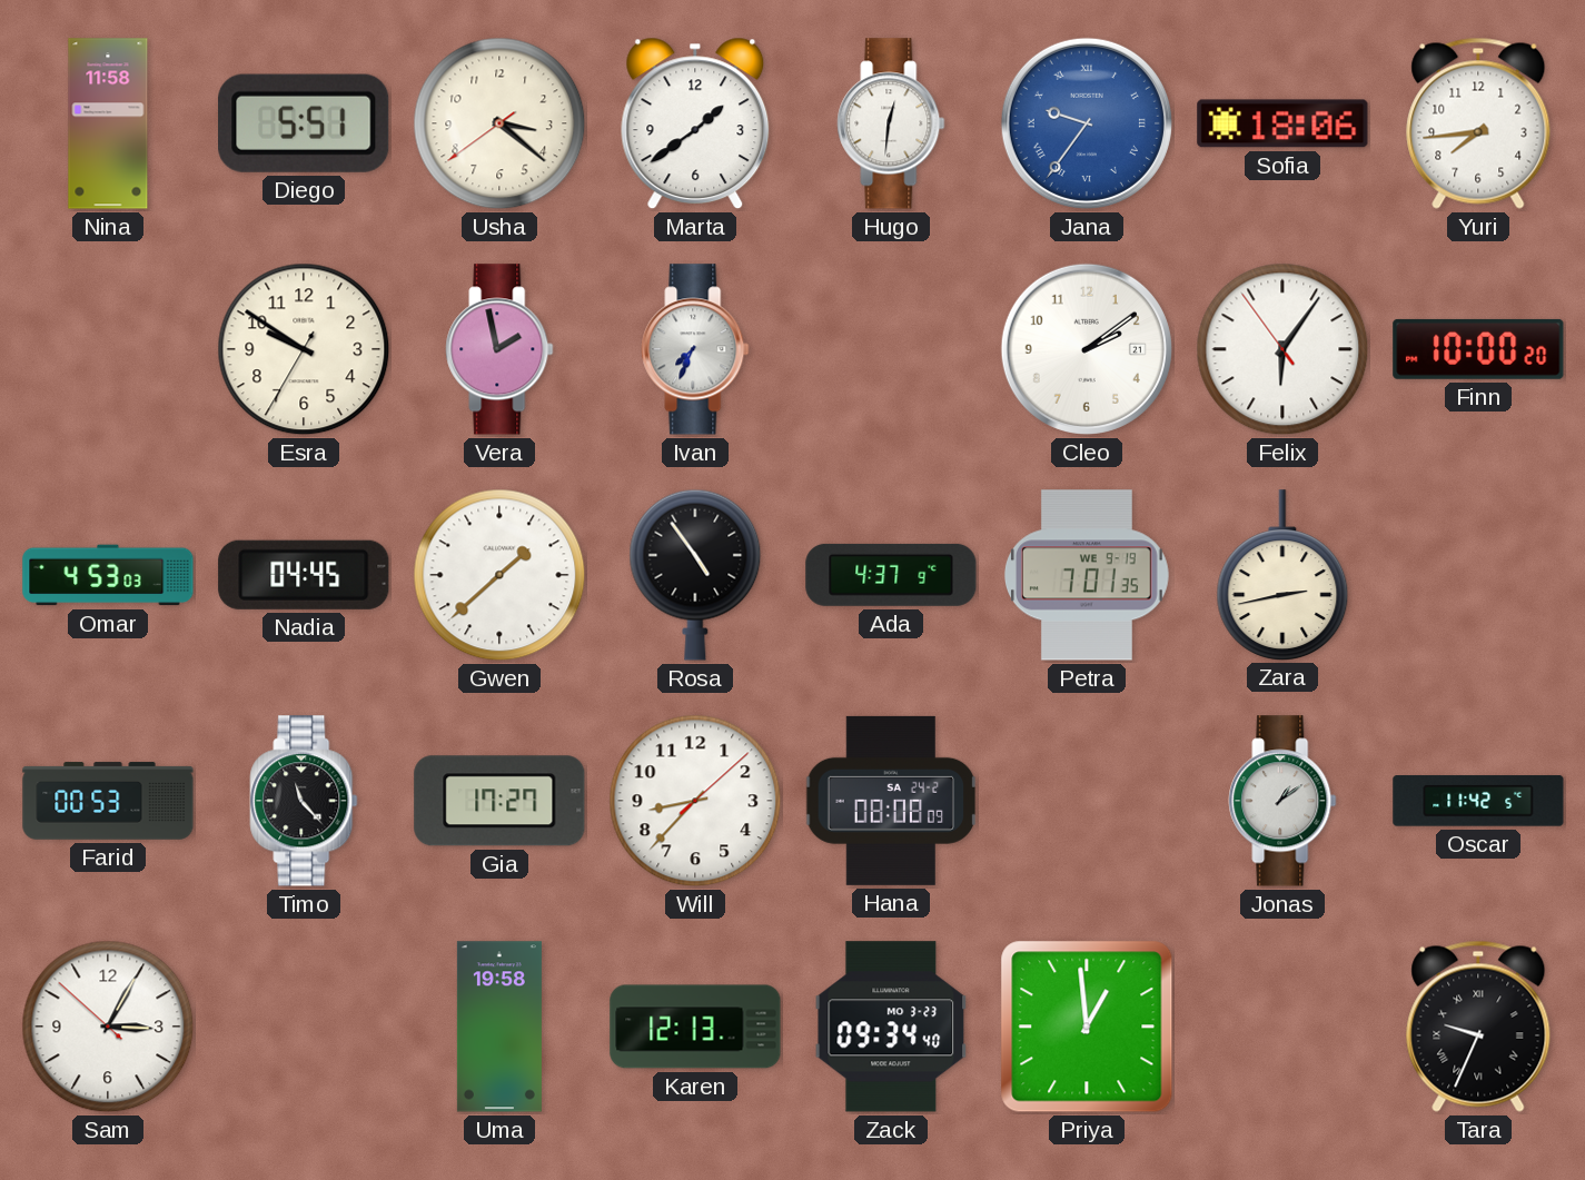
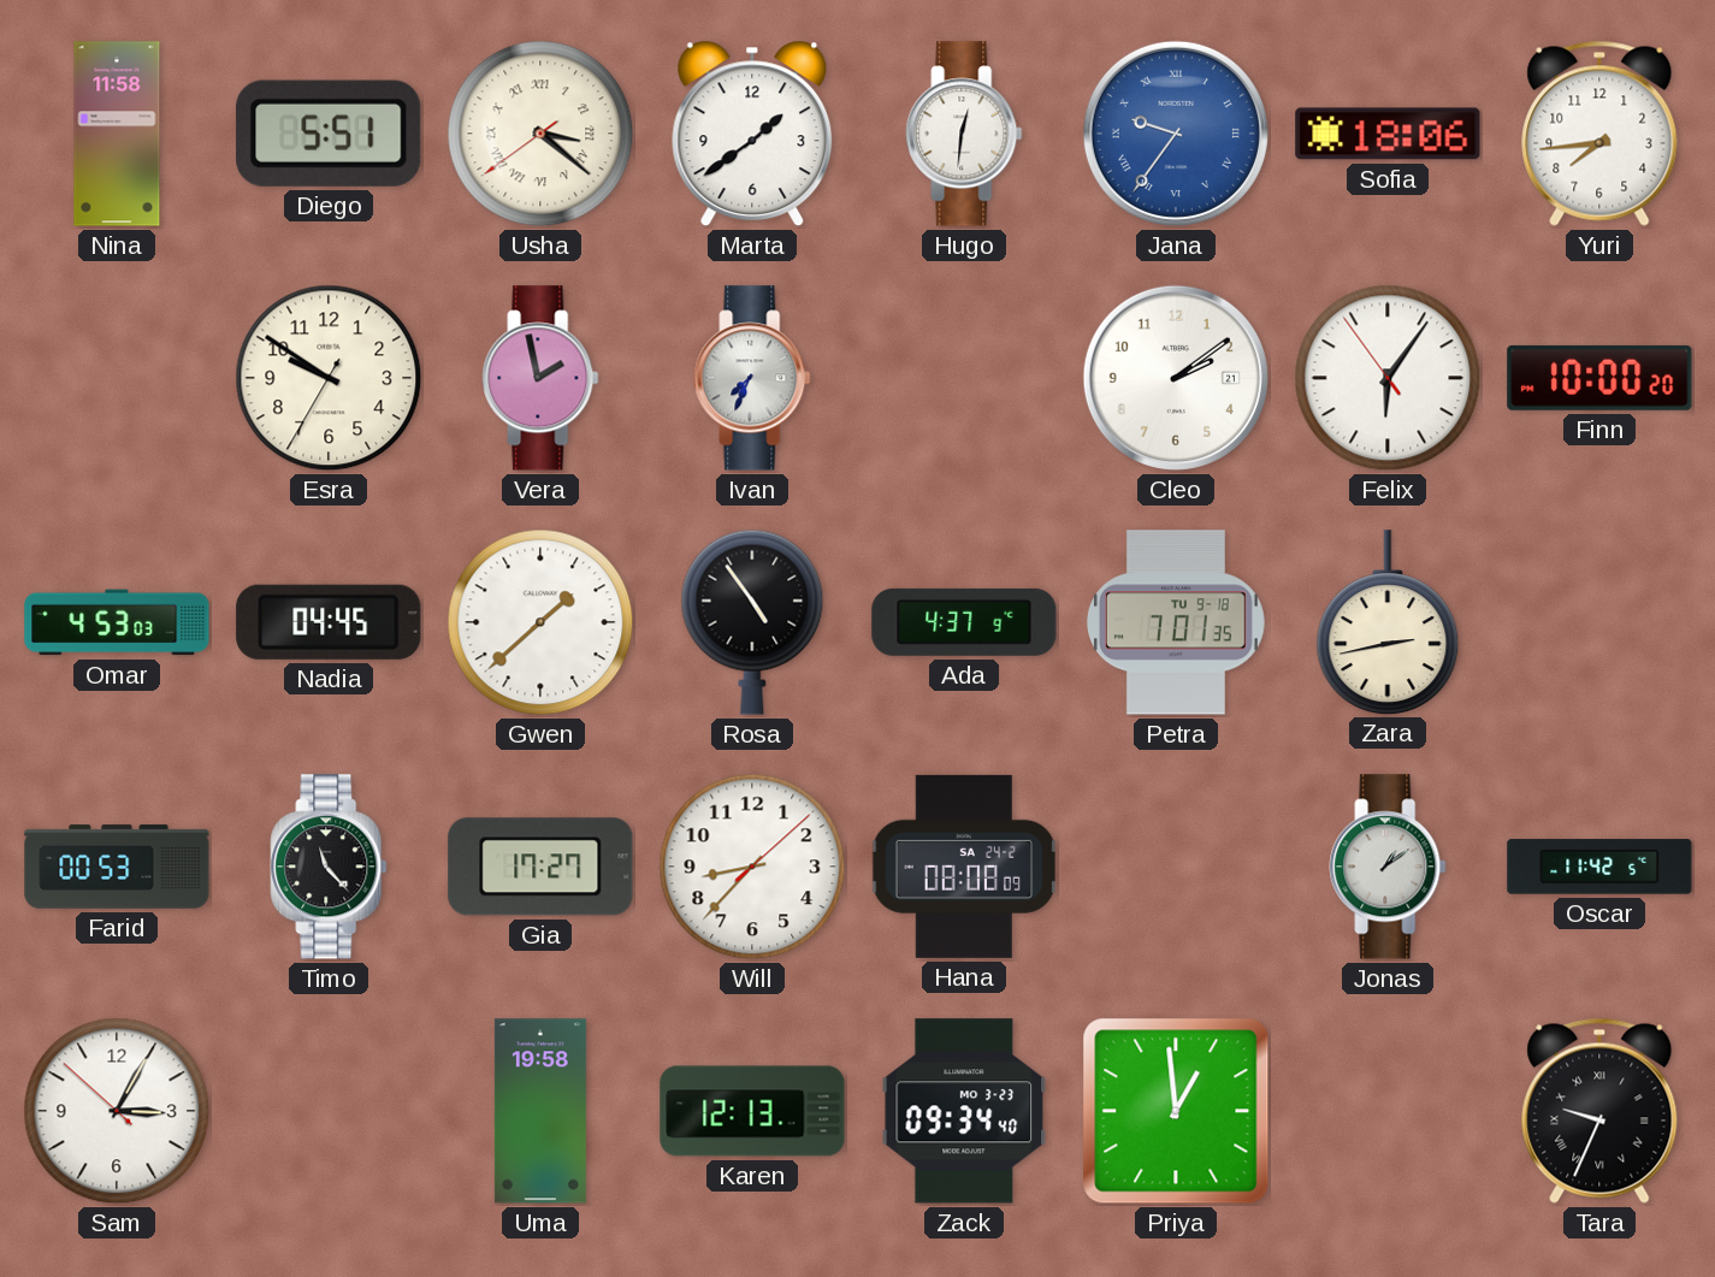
Usha numerals: Arabic -> Roman (540, 134)
Petra date: WE 9-19 -> TU 9-18 (1176, 622)
